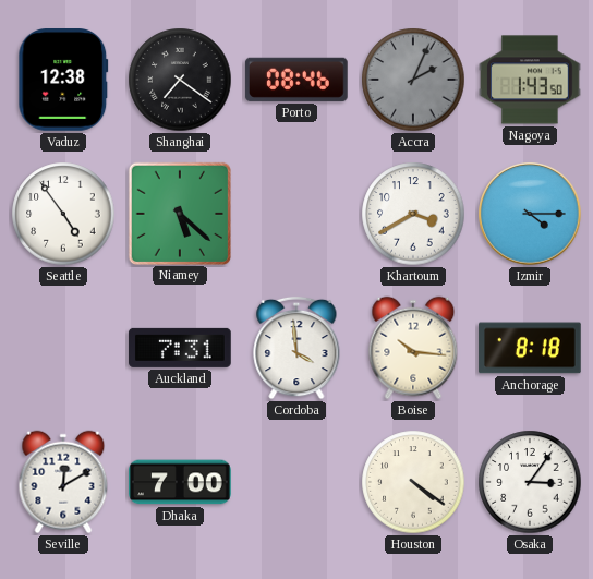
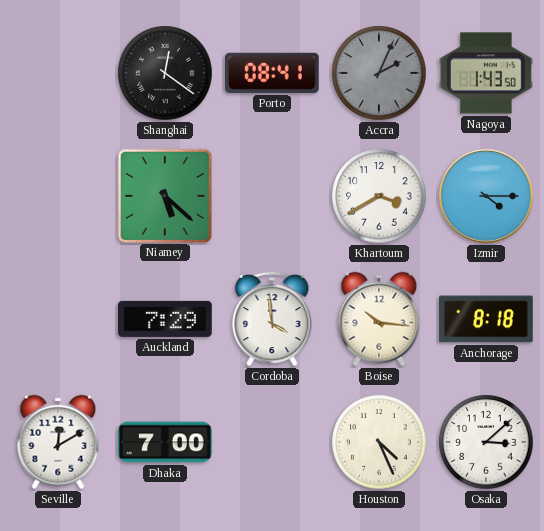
Vaduz: 12:38 -> none (63, 81)
Shanghai: 7:21 -> 12:21 (165, 73)
Porto: 08:46 -> 08:41 (272, 73)
Seattle: 4:54 -> none (63, 214)
Auckland: 7:31 -> 7:29 (166, 319)
Houston: 4:21 -> 4:26 (379, 442)
Osaka: 3:06 -> 3:08 (486, 442)
